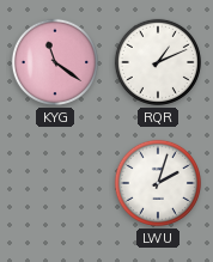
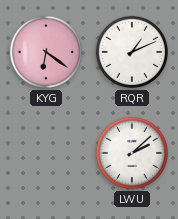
KYG: 11:21 -> 6:21 (46, 52)
LWU: 2:03 -> 2:08 (132, 153)
